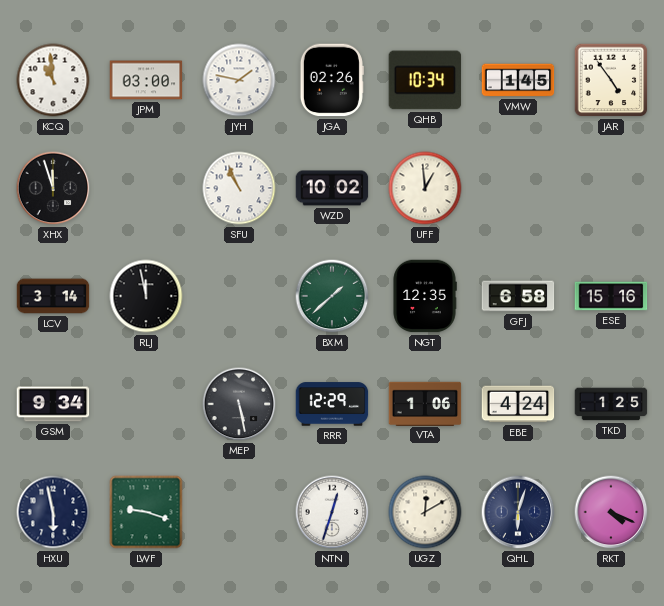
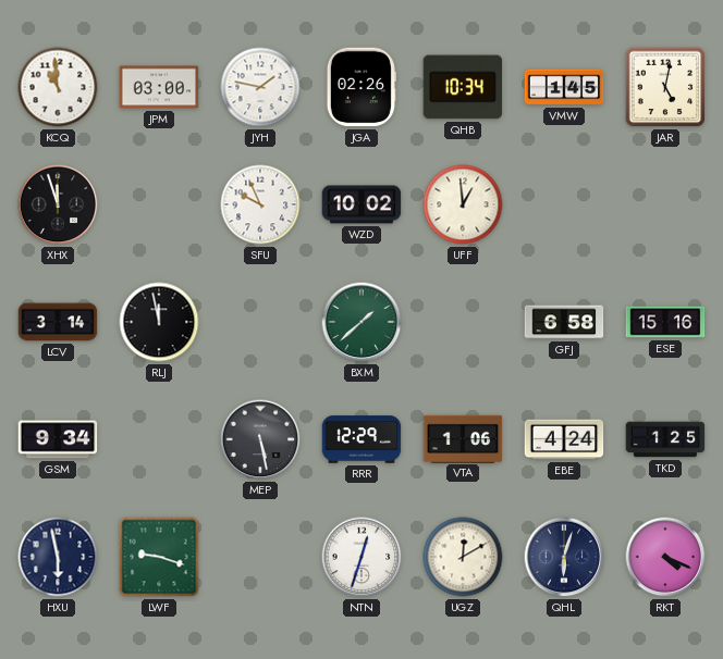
JAR: 4:54 -> 5:02 (665, 87)
SFU: 10:56 -> 9:56 (260, 204)
NGT: 12:35 -> none (425, 296)
